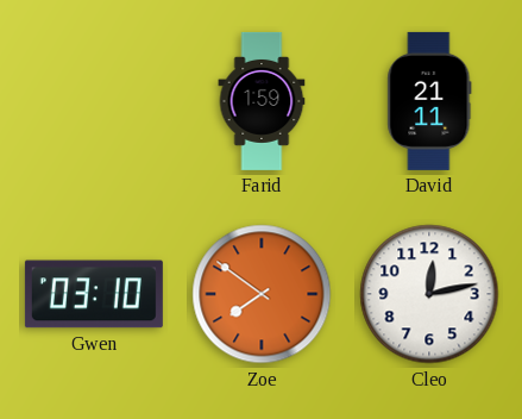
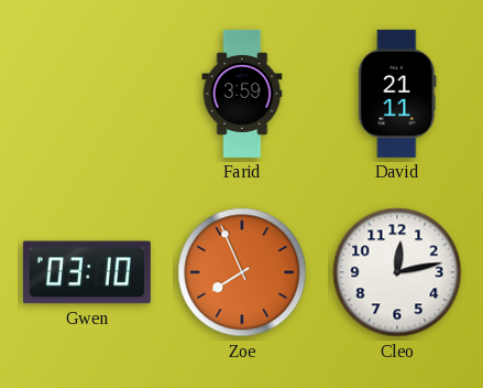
Farid: 1:59 -> 3:59 (242, 94)
Zoe: 7:51 -> 7:56 (242, 272)
